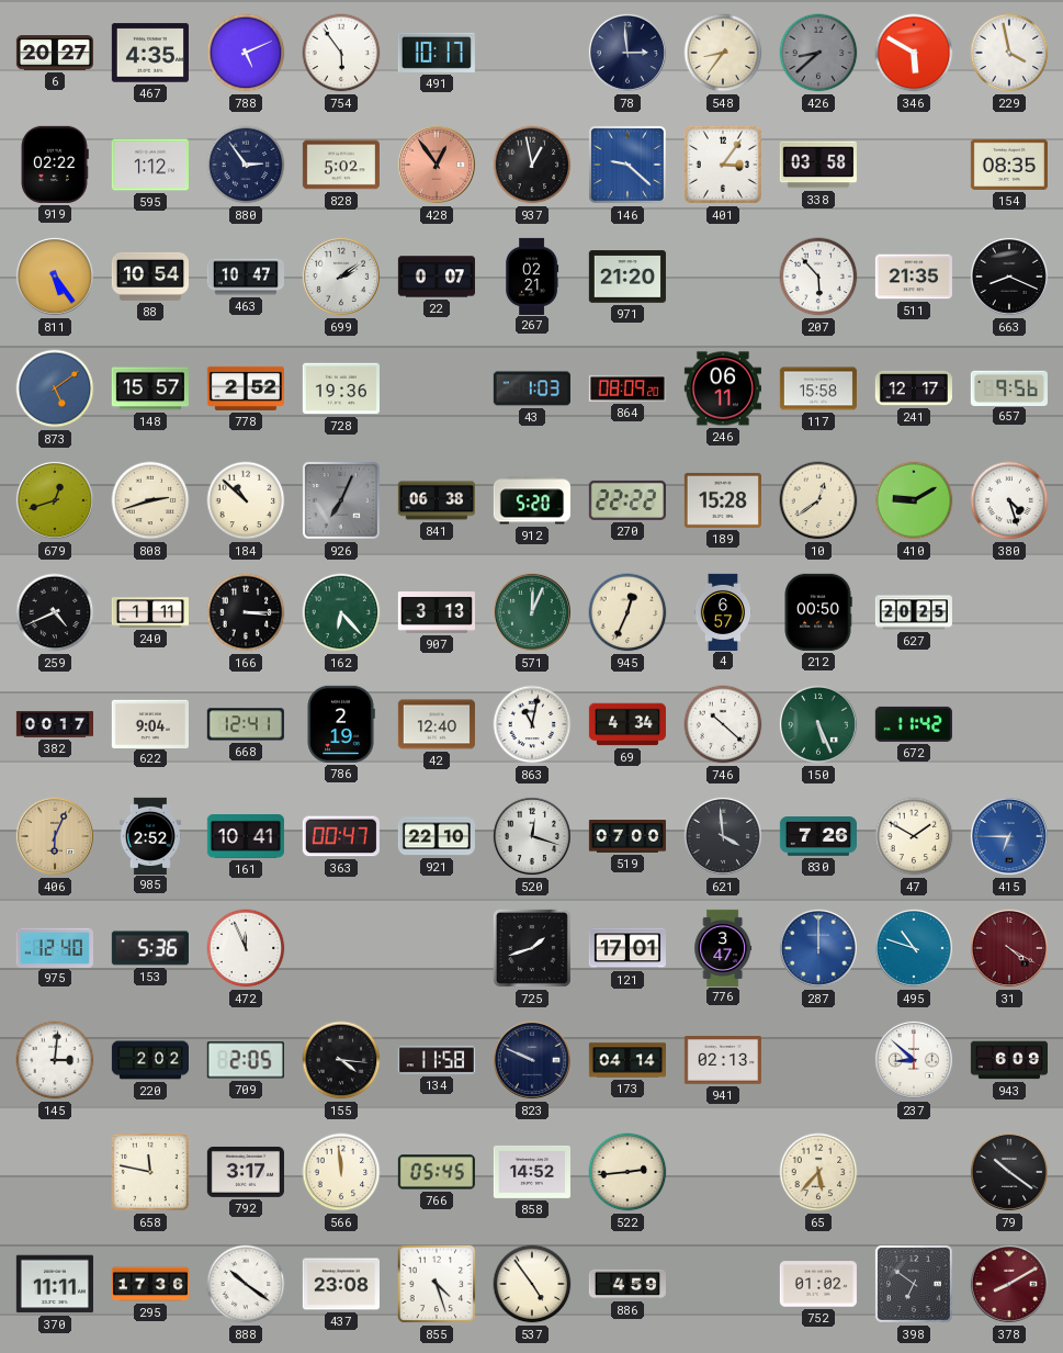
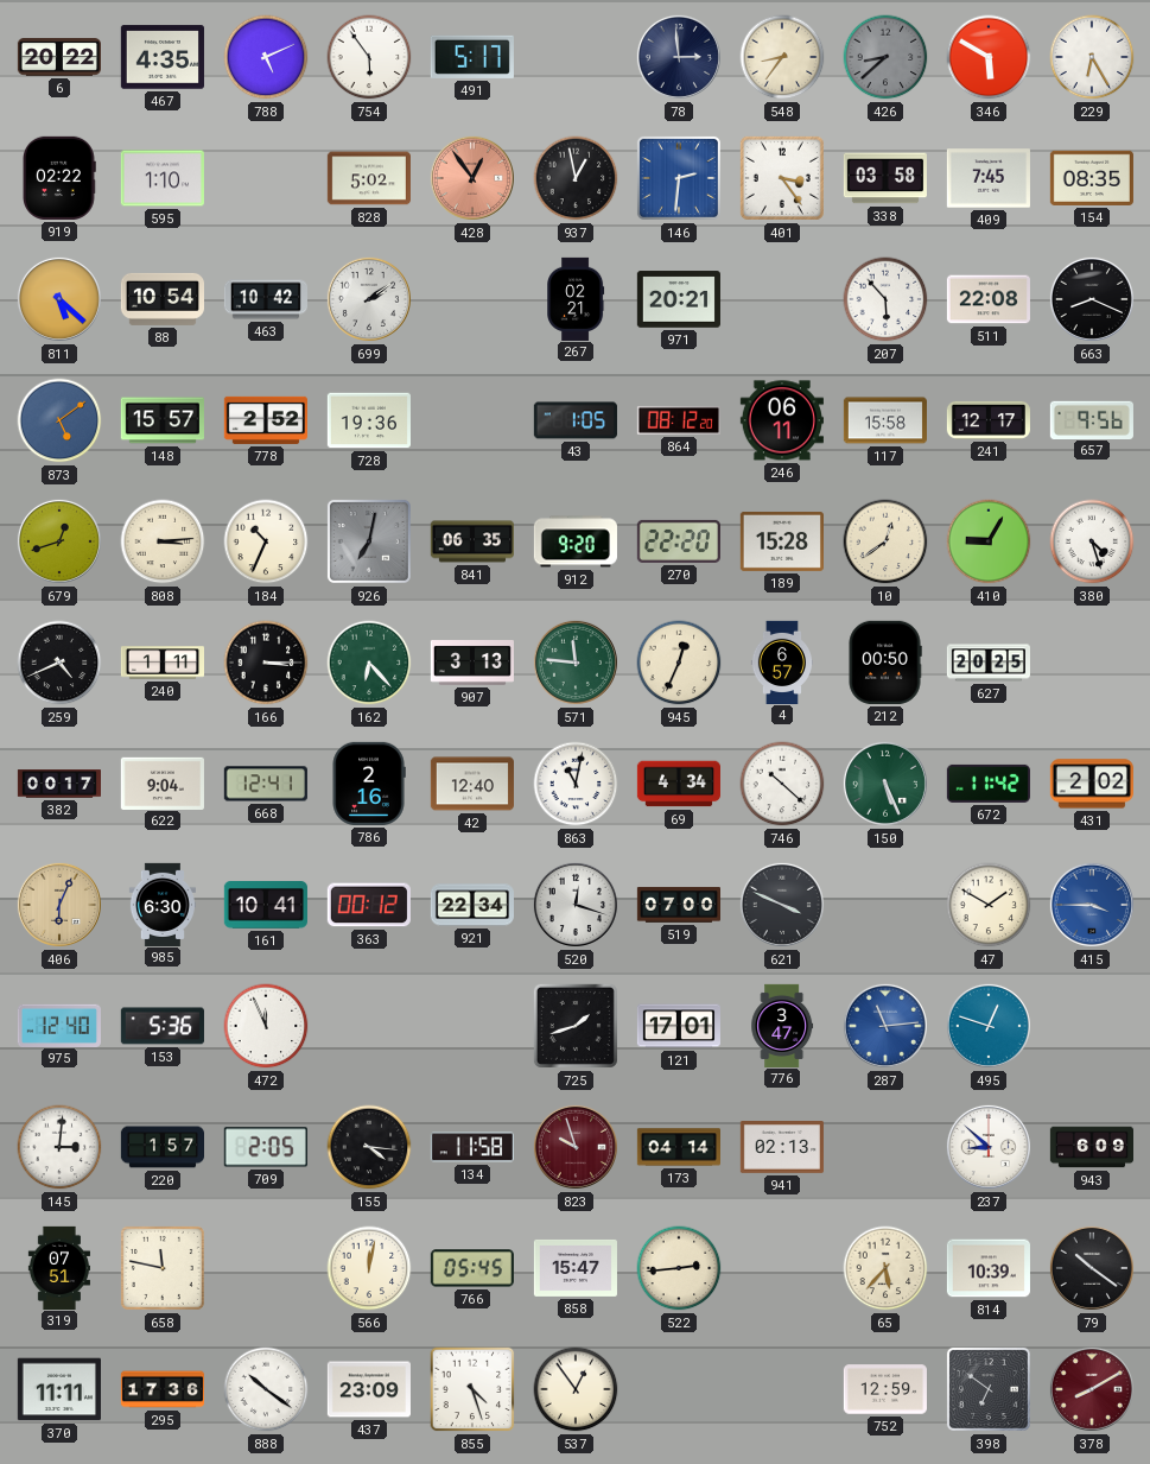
6: 20:27 -> 20:22 (58, 58)
491: 10:17 -> 5:17 (472, 57)
229: 3:58 -> 6:25 (1092, 57)
595: 1:12 -> 1:10 (163, 178)
880: 2:54 -> none (246, 165)
146: 9:22 -> 2:31 (679, 178)
401: 3:06 -> 3:24 (782, 178)
409: none -> 7:45 (989, 178)
811: 5:24 -> 5:22 (59, 299)
463: 10:47 -> 10:42 (265, 299)
22: 0:07 -> none (436, 277)
971: 21:20 -> 20:21 (679, 299)
511: 21:35 -> 22:08 (989, 299)
43: 1:03 -> 1:05 (576, 420)
864: 08:09 -> 08:12 (678, 420)
808: 2:42 -> 3:14 (163, 541)
184: 10:52 -> 10:34 (266, 541)
926: 7:04 -> 7:02 (369, 541)
841: 06:38 -> 06:35 (472, 541)
912: 5:20 -> 9:20 (576, 541)
270: 22:22 -> 22:20 (679, 541)
410: 9:10 -> 9:05 (989, 541)
571: 12:04 -> 11:46 (576, 663)
786: 2:19 -> 2:16 (369, 784)
431: none -> 2:02 (1092, 784)
985: 2:52 -> 6:30 (163, 904)
363: 00:47 -> 00:12 (369, 905)
921: 22:10 -> 22:34 (471, 905)
621: 3:59 -> 3:49 (782, 905)
830: 7:26 -> none (817, 837)
415: 6:45 -> 3:45 (1092, 905)
287: 12:00 -> 11:14 (885, 1026)
495: 10:48 -> 12:48 (989, 1026)
31: 4:20 -> none (1009, 948)
220: 2:02 -> 1:57 (161, 1147)
823: 9:49 -> 9:57 (576, 1147)
823 dial: navy -> burgundy (576, 1147)
319: none -> 07:51 (58, 1267)
792: 3:17 -> none (246, 1172)
566: 11:59 -> 12:02 (369, 1268)
858: 14:52 -> 15:47 (574, 1268)
814: none -> 10:39 (987, 1268)
437: 23:08 -> 23:09 (369, 1389)
537: 4:54 -> 12:54 (576, 1389)
886: 4:59 -> none (626, 1284)
752: 01:02 -> 12:59 (885, 1389)
